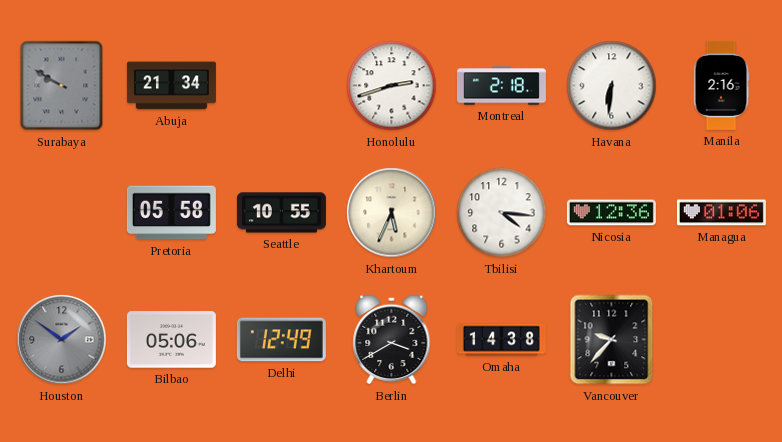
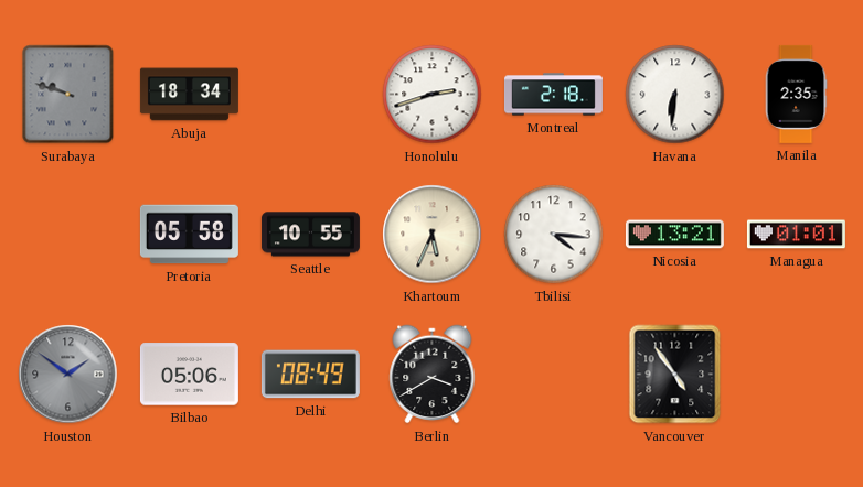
Surabaya: 9:50 -> 9:48 (68, 95)
Abuja: 21:34 -> 18:34 (189, 95)
Manila: 2:16 -> 2:35 (796, 94)
Nicosia: 12:36 -> 13:21 (674, 235)
Managua: 01:06 -> 01:01 (796, 235)
Delhi: 12:49 -> 08:49 (310, 375)
Omaha: 14:38 -> none (501, 340)
Vancouver: 9:37 -> 4:54 (675, 375)
